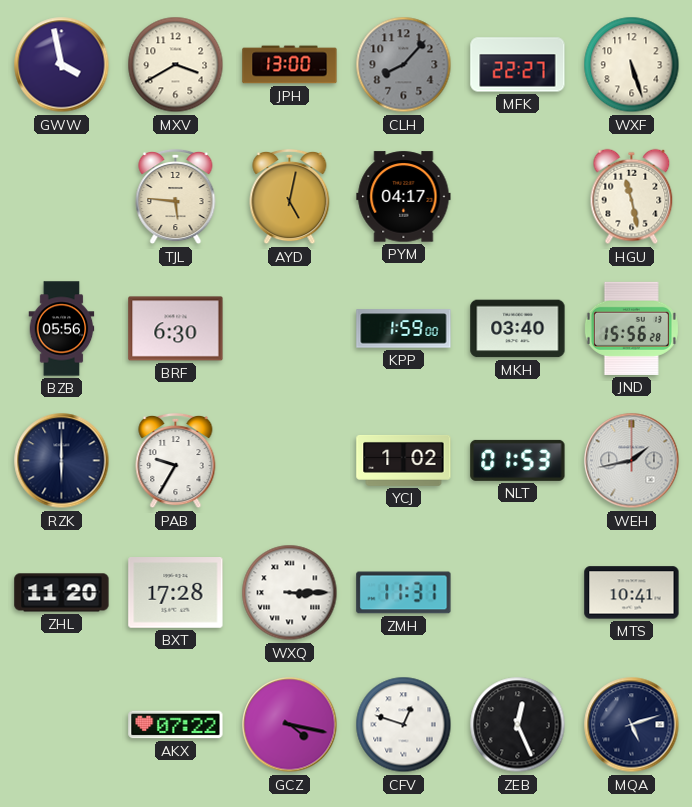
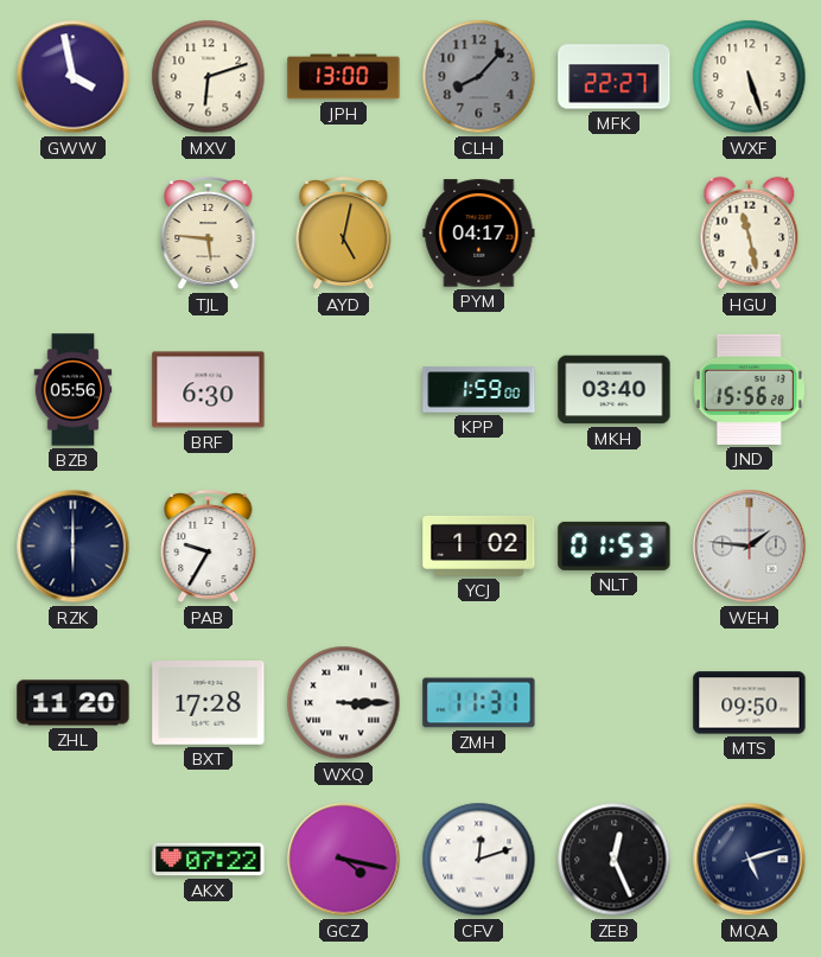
MXV: 3:40 -> 6:12 (209, 77)
WEH: 1:43 -> 1:46 (750, 547)
MTS: 10:41 -> 09:50 (750, 703)
CFV: 12:48 -> 12:12 (479, 860)
